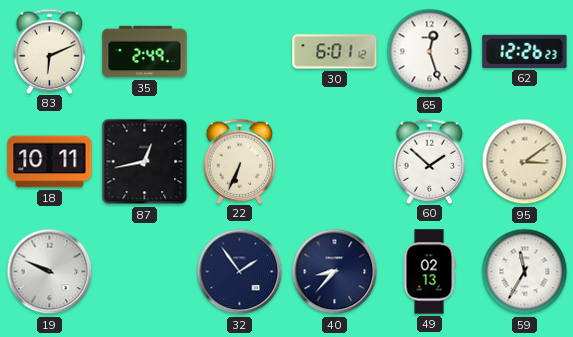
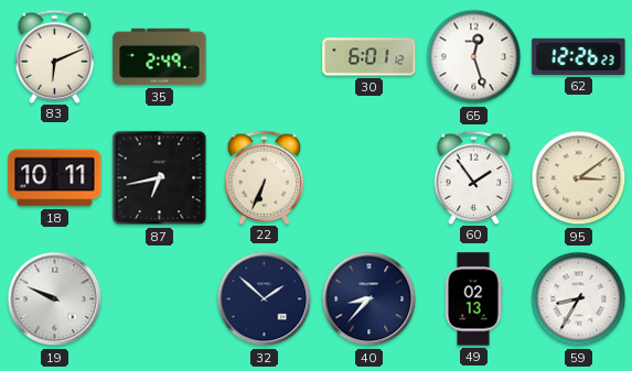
87: 12:43 -> 6:43 (160, 178)
60: 1:52 -> 1:54 (474, 177)
32: 1:54 -> 1:52 (265, 299)
59: 11:35 -> 8:35 (579, 299)
